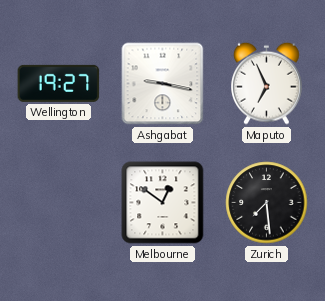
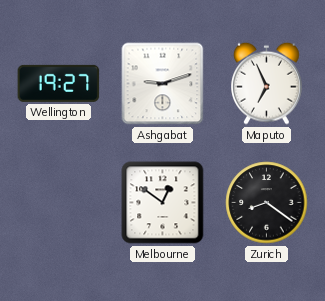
Ashgabat: 9:17 -> 9:12 (163, 84)
Zurich: 7:29 -> 8:21 (267, 203)
